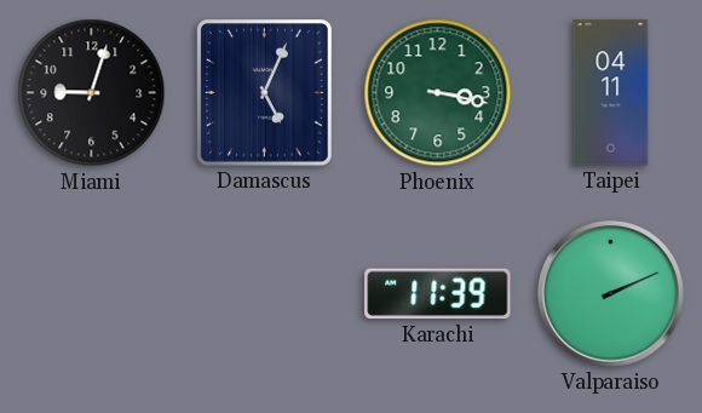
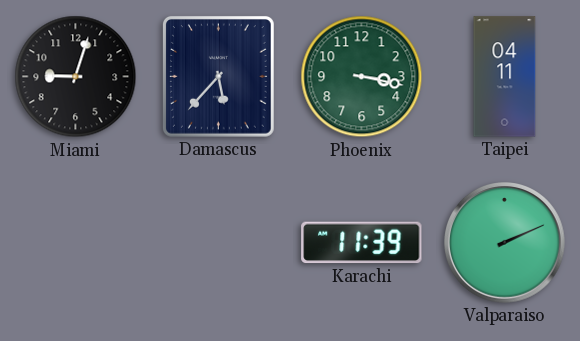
Damascus: 5:04 -> 5:37 (218, 76)
